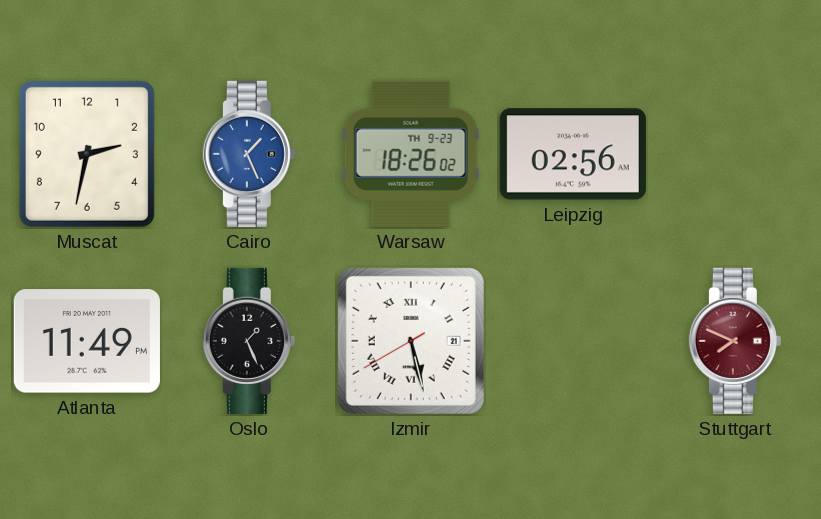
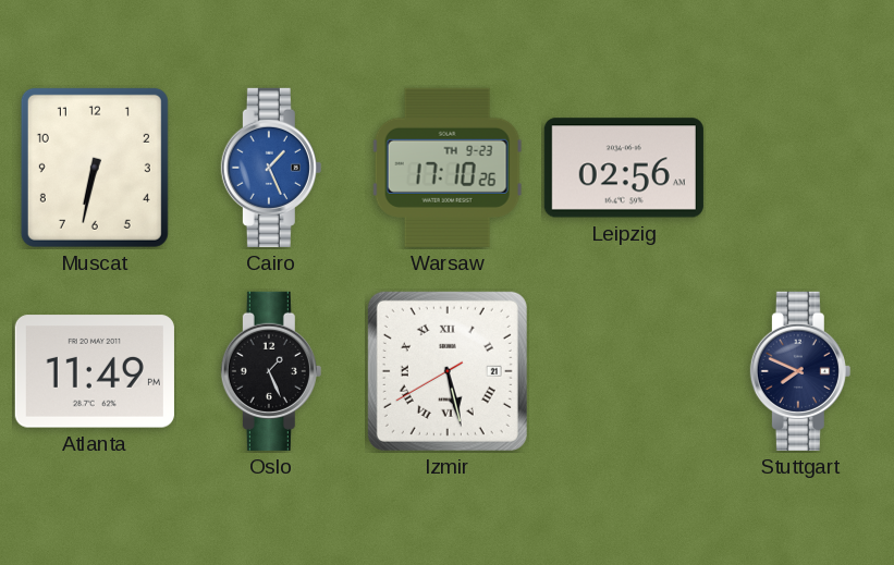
Muscat: 2:32 -> 6:32 (95, 168)
Warsaw: 18:26 -> 17:10 (448, 168)
Stuttgart dial: burgundy -> navy (800, 371)
